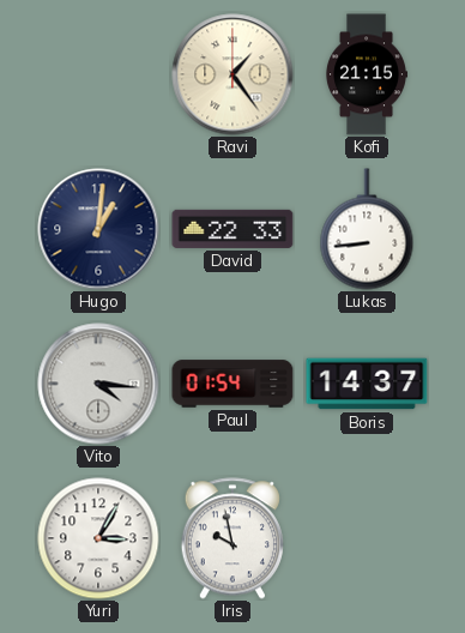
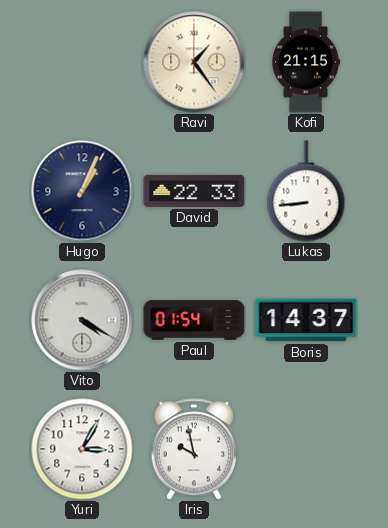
Hugo: 1:01 -> 1:04 (82, 191)
Vito: 4:16 -> 4:20 (82, 320)
